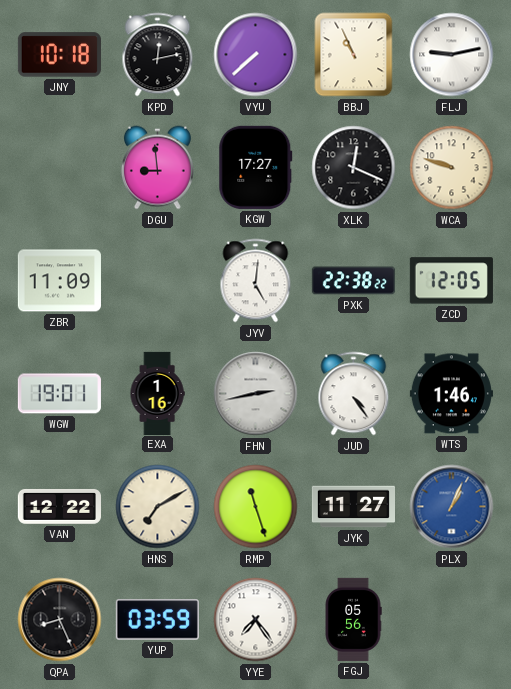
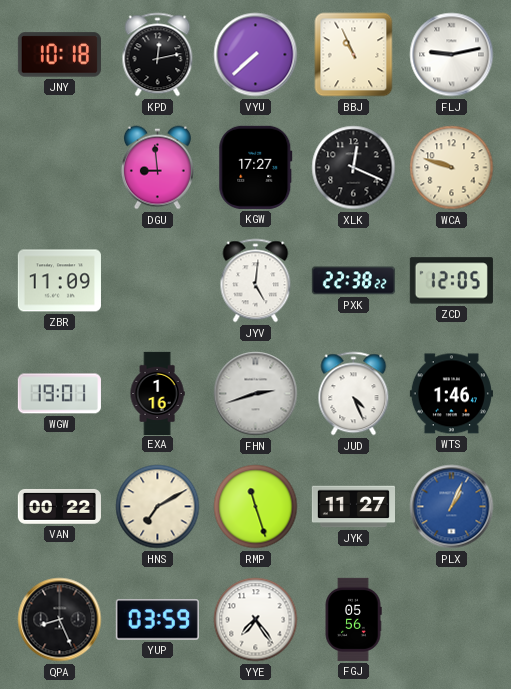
FHN: 2:43 -> 2:42 (256, 394)
JUD: 4:24 -> 4:26 (354, 394)
VAN: 12:22 -> 00:22 (59, 506)
